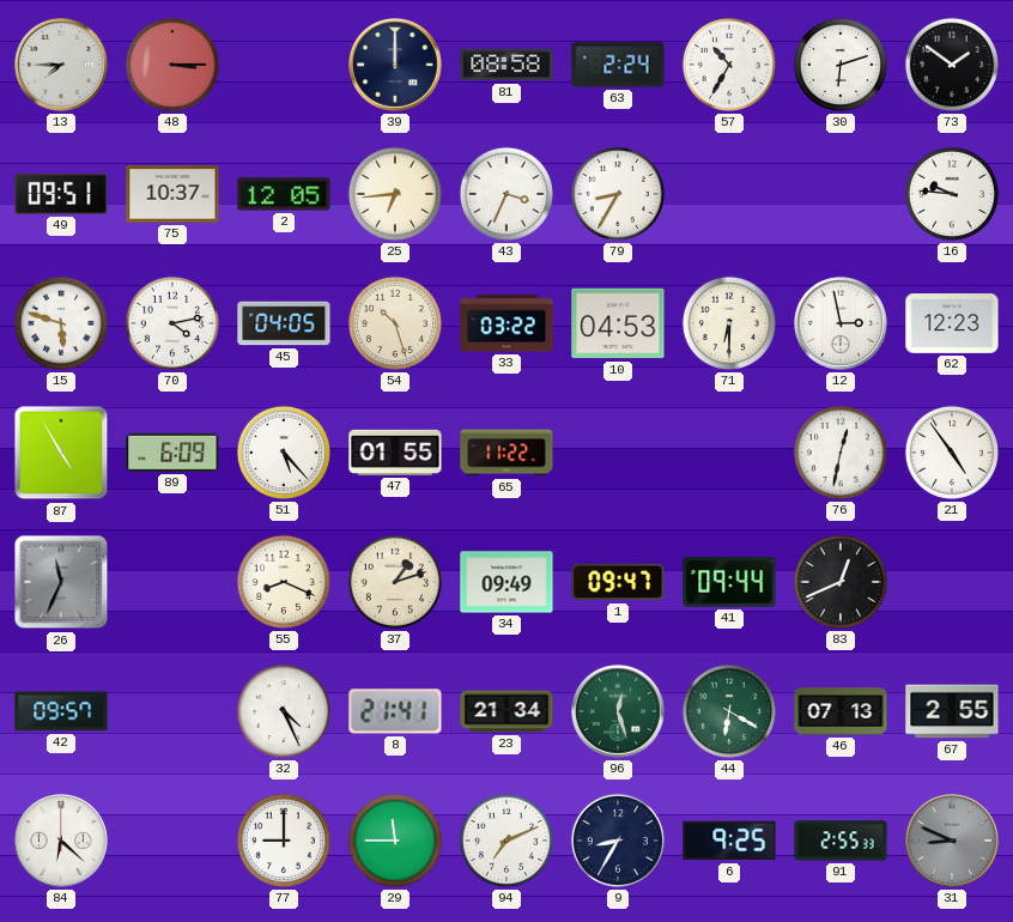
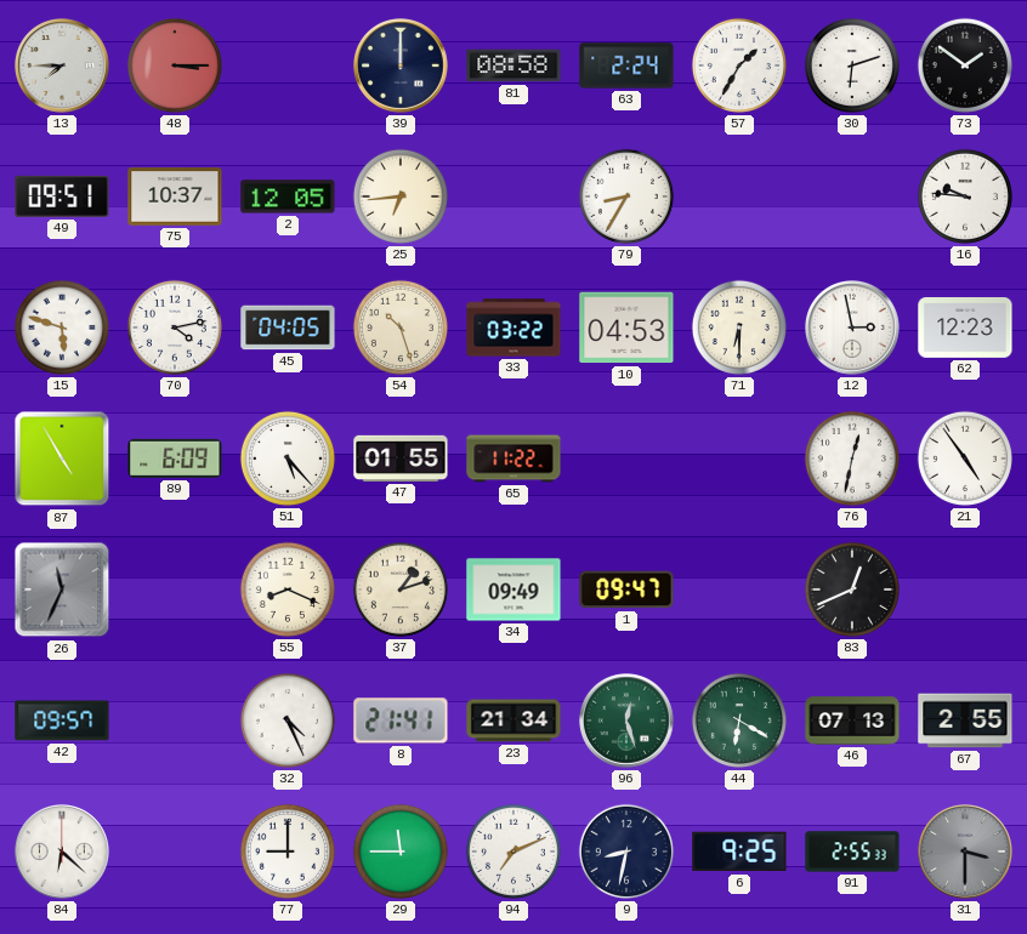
57: 10:35 -> 1:35 (739, 66)
43: 3:34 -> none (506, 194)
41: 09:44 -> none (729, 582)
9: 8:35 -> 8:32 (626, 852)
31: 8:49 -> 3:30 (966, 853)
